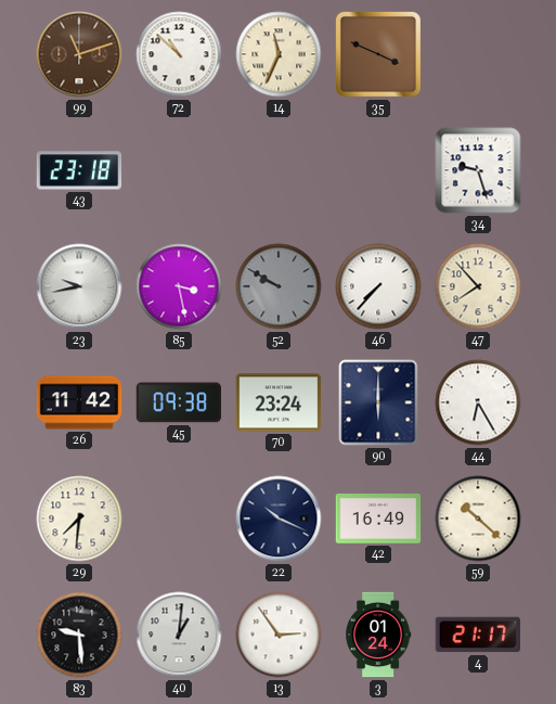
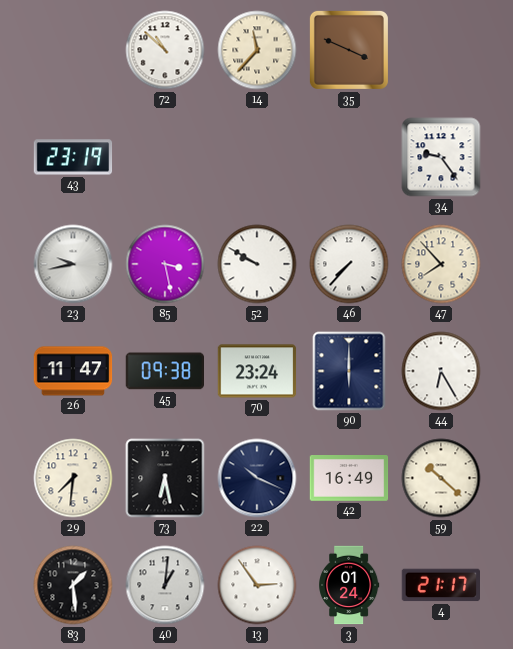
99: 11:12 -> none (79, 54)
14: 11:34 -> 11:37 (257, 50)
43: 23:18 -> 23:19 (73, 157)
34: 9:27 -> 9:24 (441, 157)
52 dial: grey -> white (257, 264)
26: 11:42 -> 11:47 (73, 371)
73: none -> 6:28 (165, 478)
83: 9:29 -> 1:29 (73, 585)
